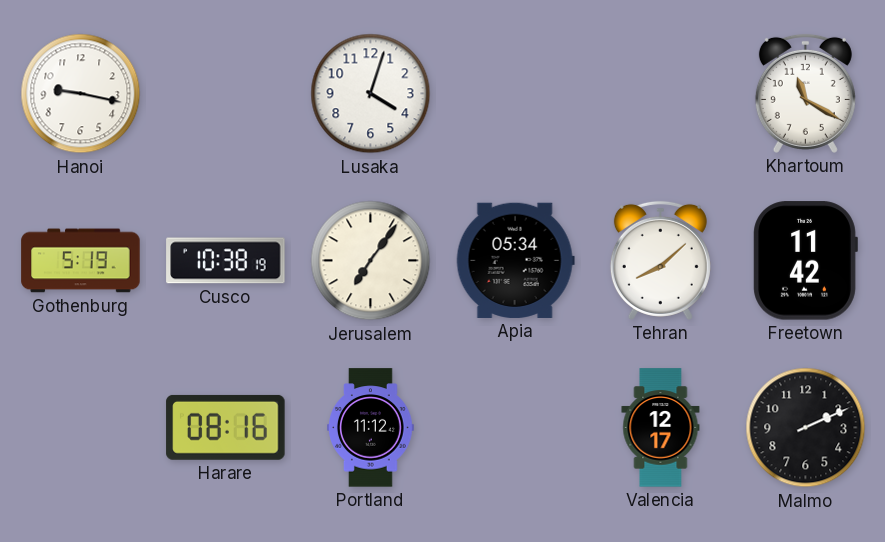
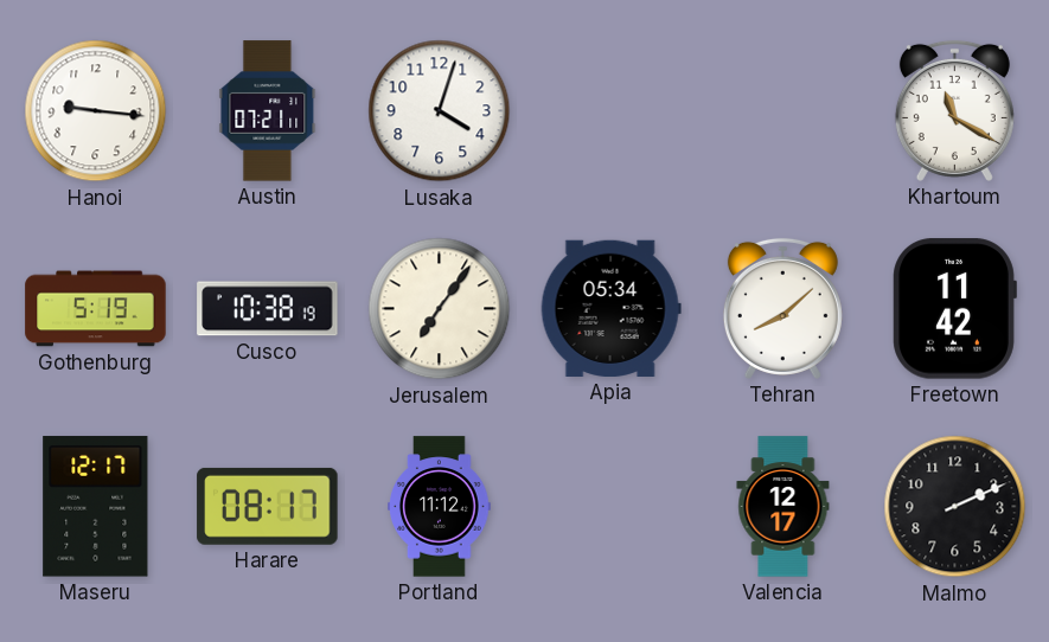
Hanoi: 9:17 -> 9:16 (96, 111)
Austin: none -> 07:21 (268, 111)
Maseru: none -> 12:17 (96, 507)
Harare: 08:16 -> 08:17 (268, 506)
